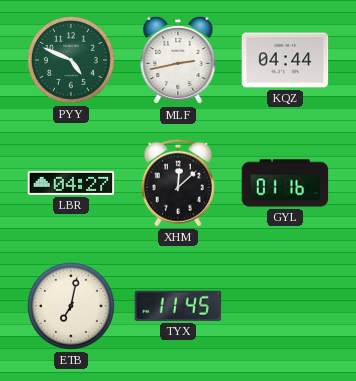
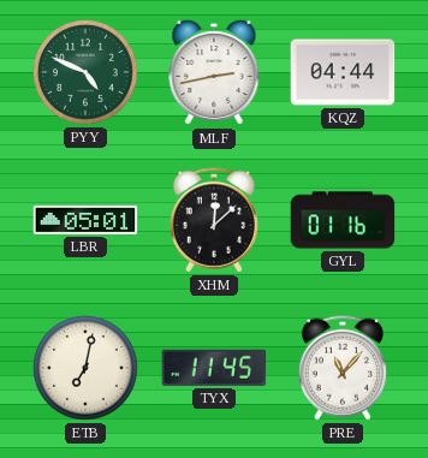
LBR: 04:27 -> 05:01 (85, 220)
PRE: none -> 11:07 (343, 368)
